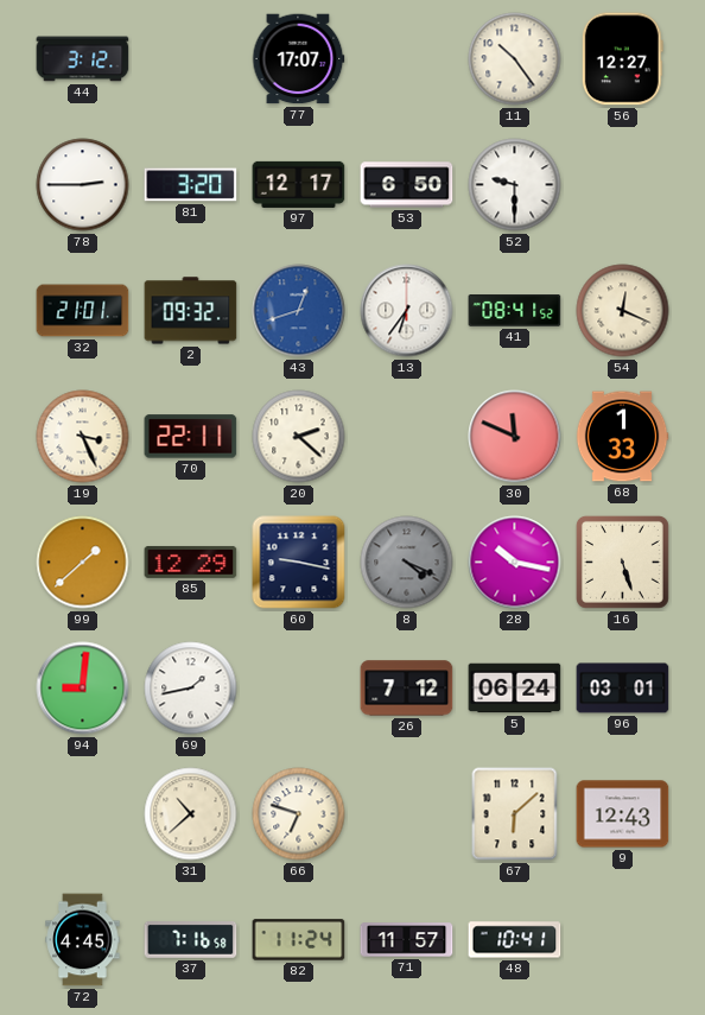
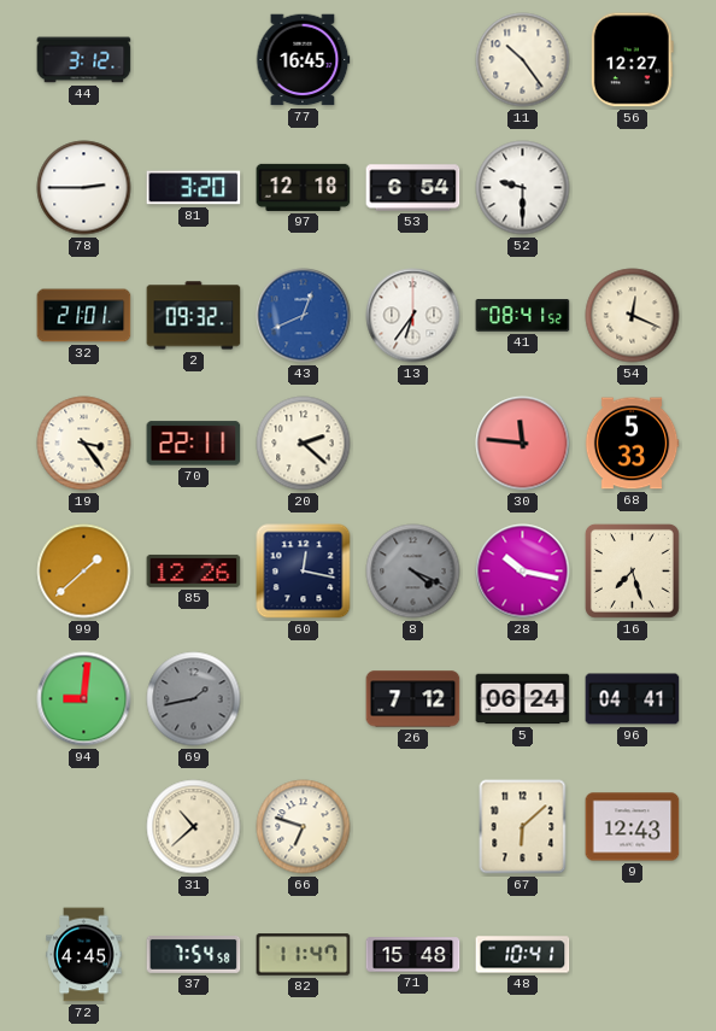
77: 17:07 -> 16:45 (303, 60)
97: 12:17 -> 12:18 (304, 187)
53: 6:50 -> 6:54 (413, 188)
43: 12:42 -> 12:41 (304, 316)
19: 3:26 -> 3:24 (84, 444)
30: 11:49 -> 11:46 (523, 444)
68: 1:33 -> 5:33 (632, 444)
85: 12:29 -> 12:26 (194, 570)
60: 9:17 -> 12:17 (304, 572)
16: 5:27 -> 7:27 (632, 570)
69 dial: white -> grey (194, 699)
96: 03:01 -> 04:41 (633, 699)
37: 7:16 -> 7:54 (194, 955)
82: 11:24 -> 11:47 (304, 955)
71: 11:57 -> 15:48 (413, 955)
